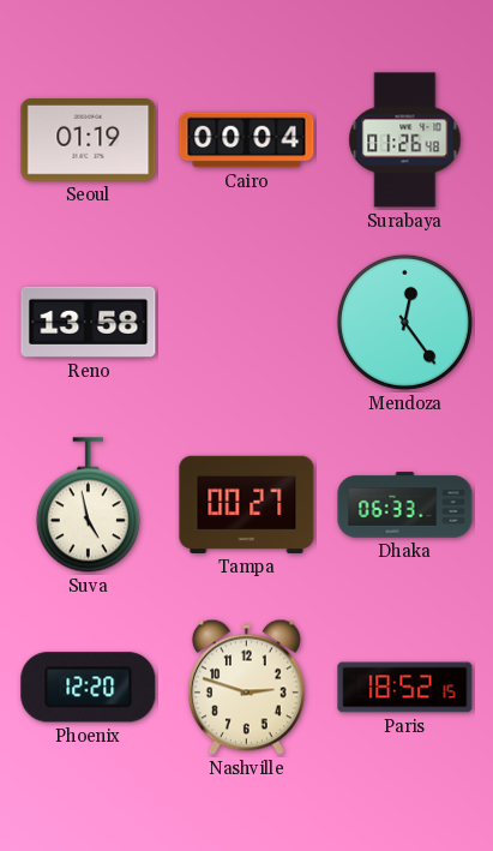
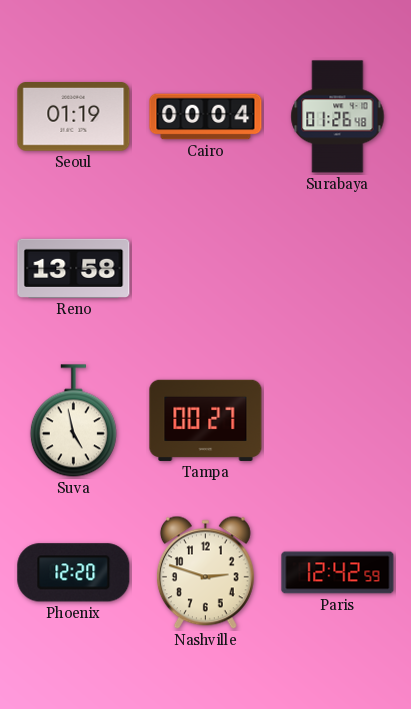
Mendoza: 12:24 -> none (404, 322)
Dhaka: 06:33 -> none (405, 505)
Paris: 18:52 -> 12:42 (338, 573)
